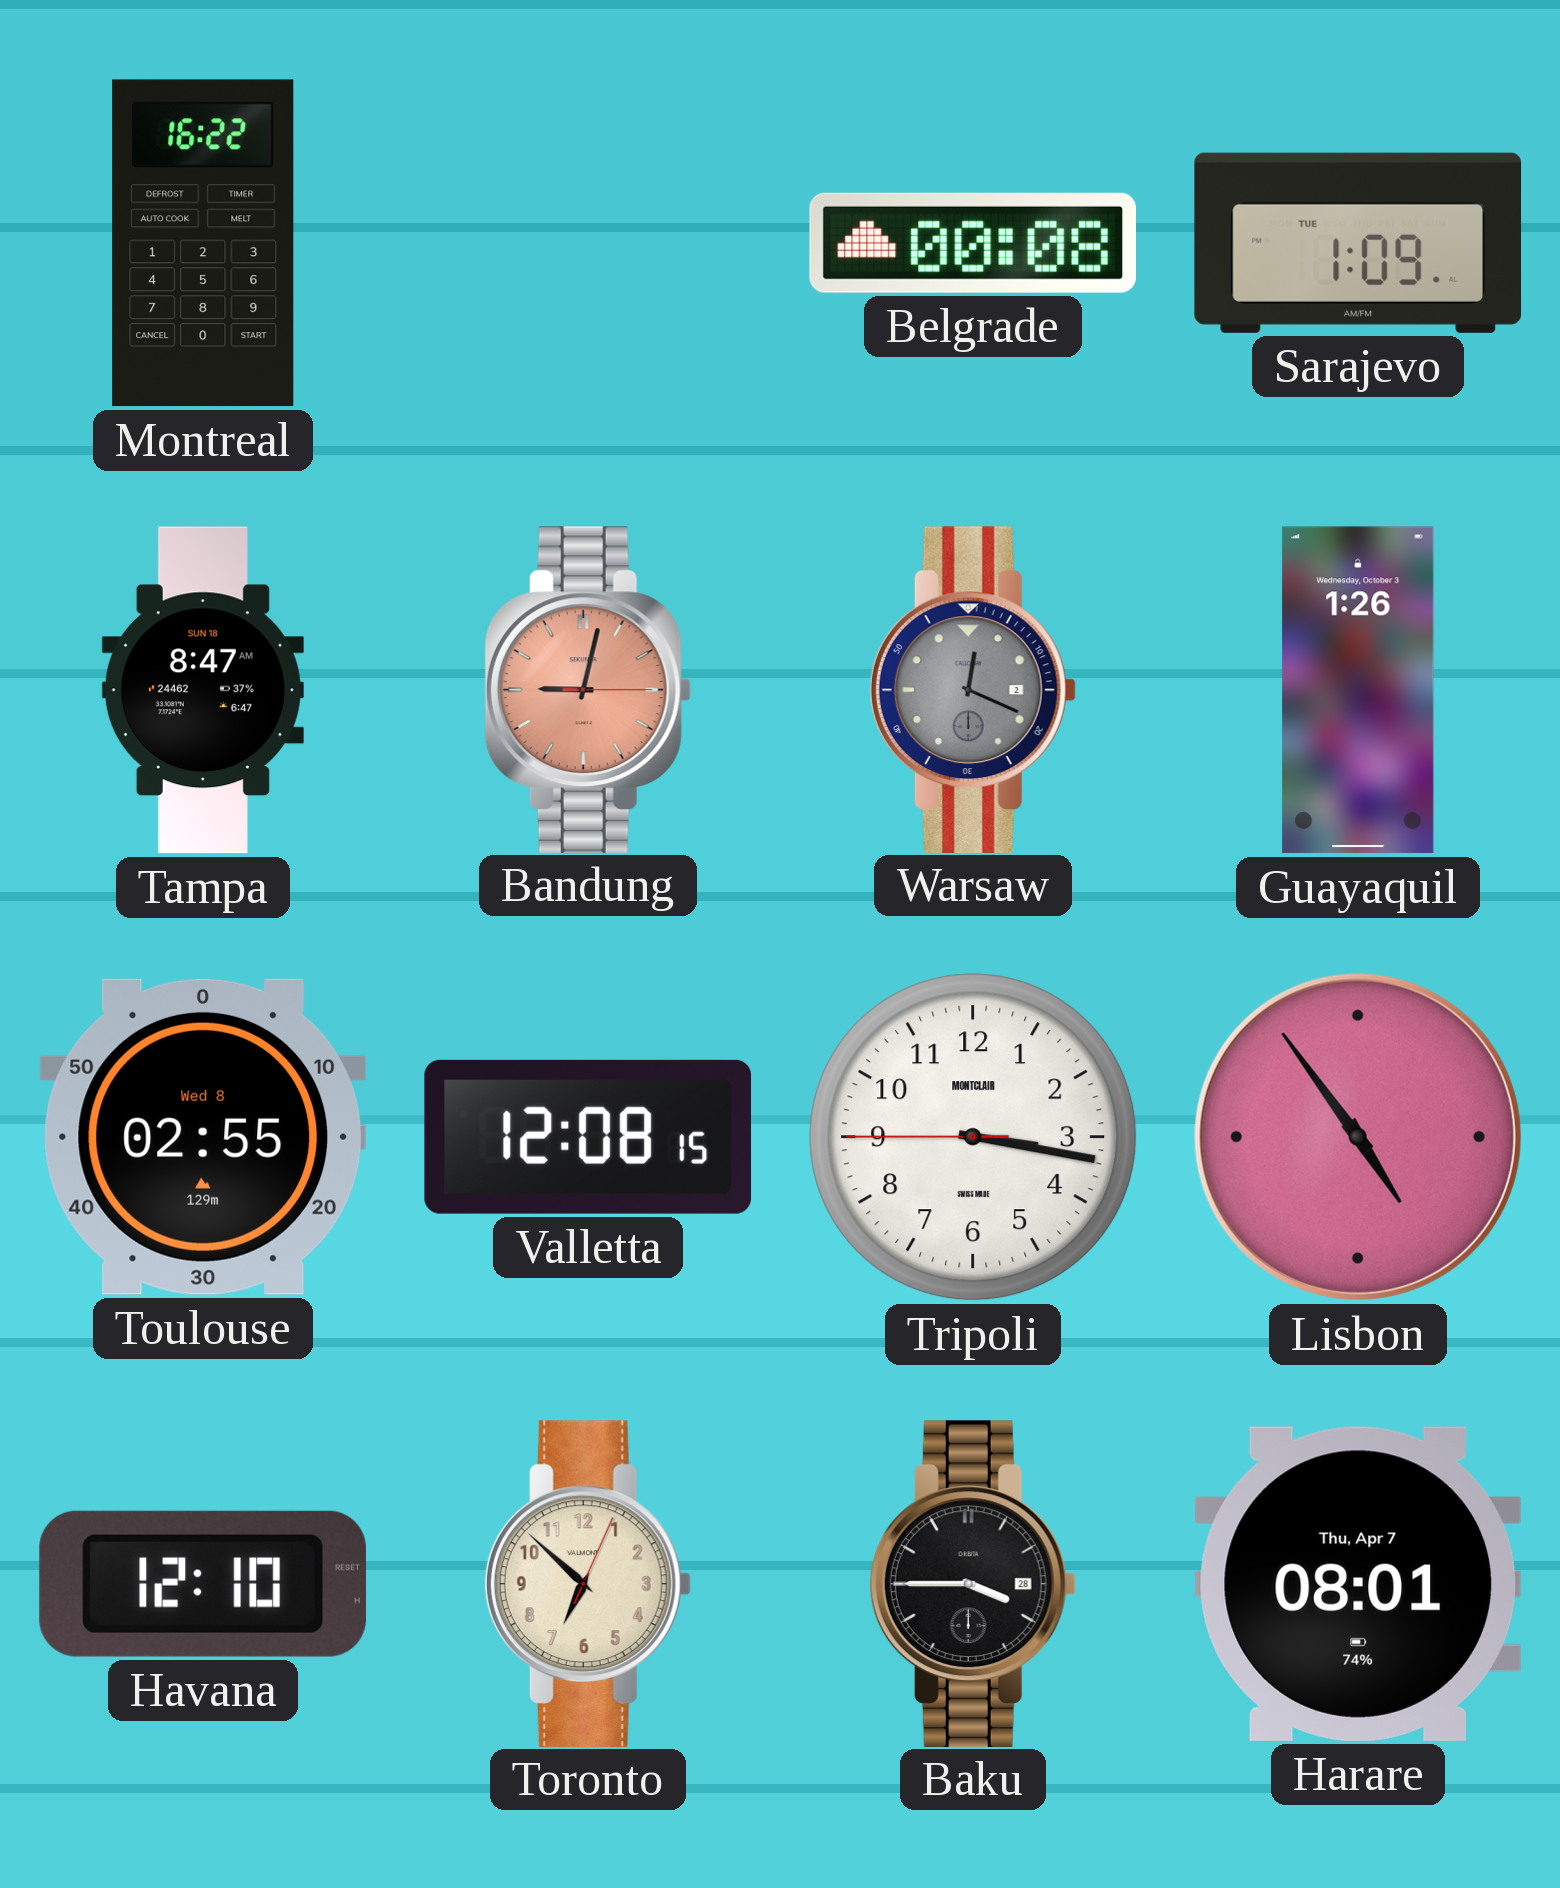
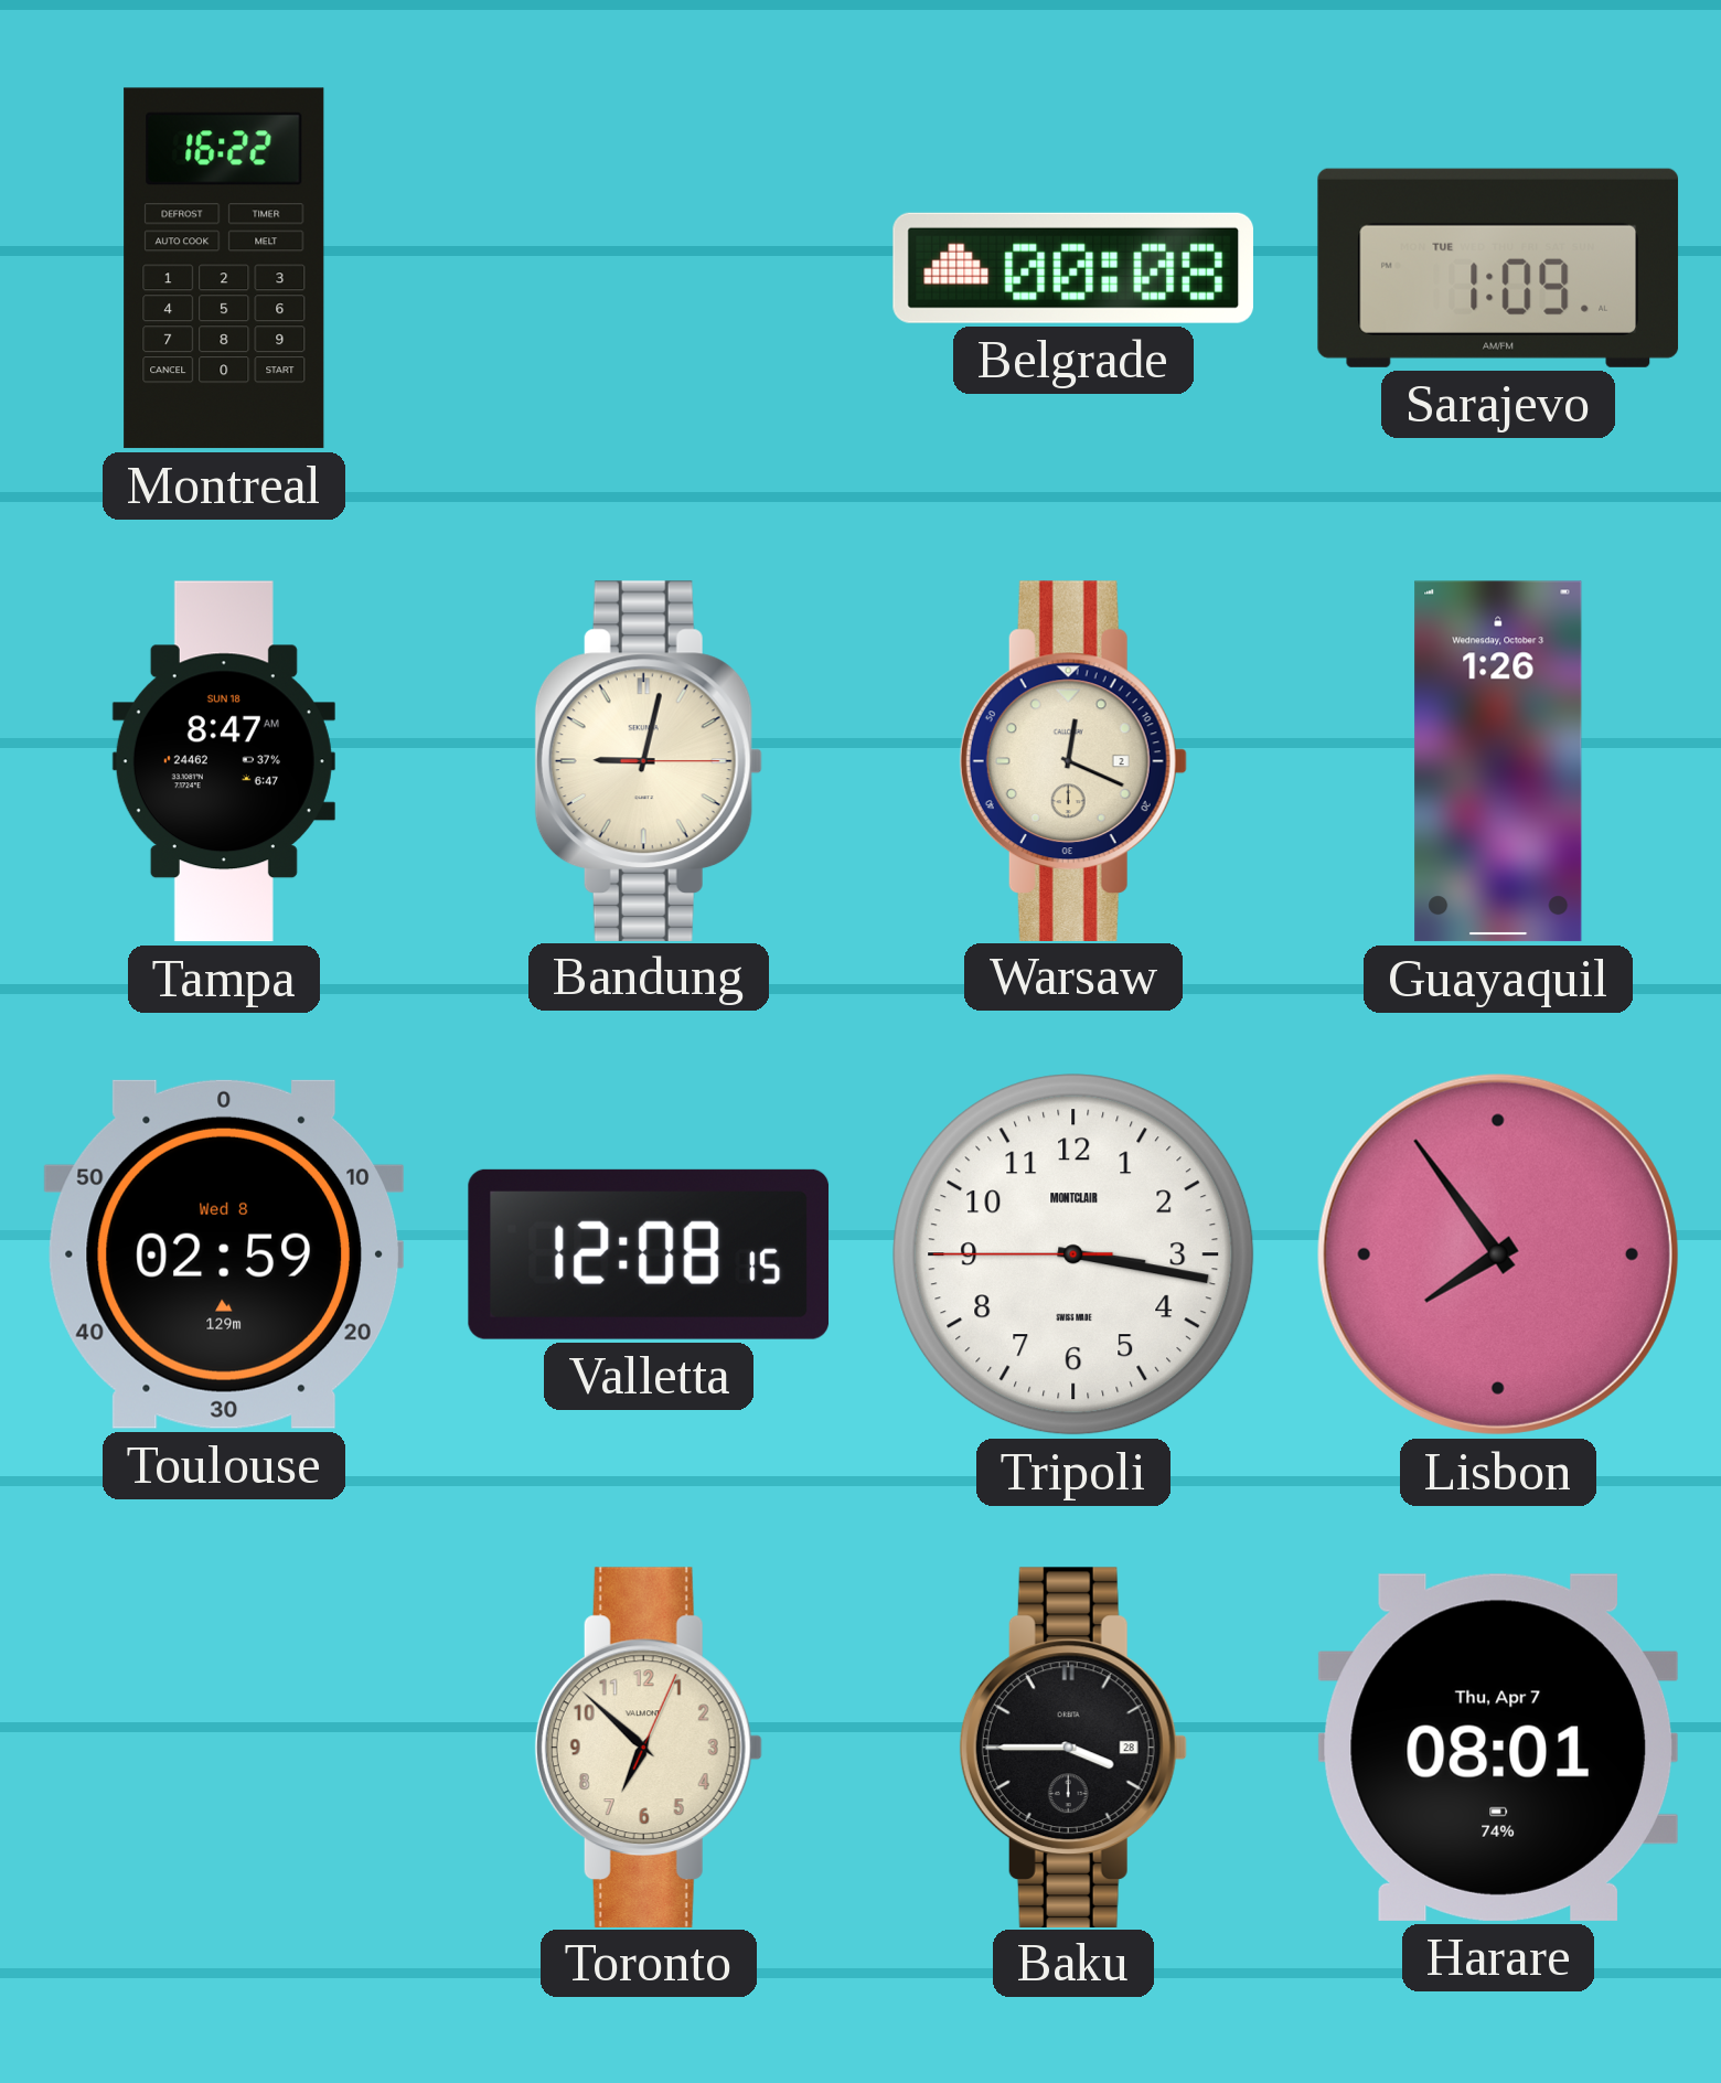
Bandung dial: salmon -> cream (649, 760)
Warsaw dial: grey -> cream (1073, 760)
Toulouse: 02:55 -> 02:59 (224, 1254)
Lisbon: 4:54 -> 7:54 (1498, 1254)
Havana: 12:10 -> none (203, 1584)
